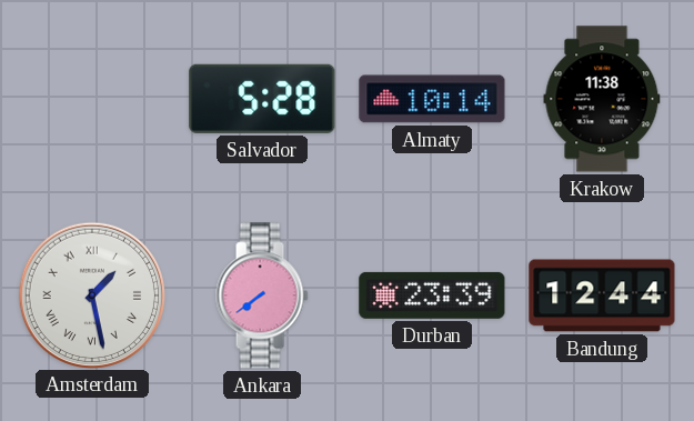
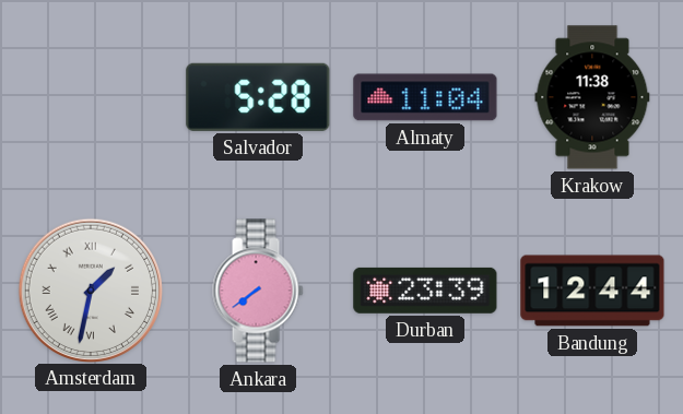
Almaty: 10:14 -> 11:04 (425, 97)
Amsterdam: 1:28 -> 1:32 (90, 289)
